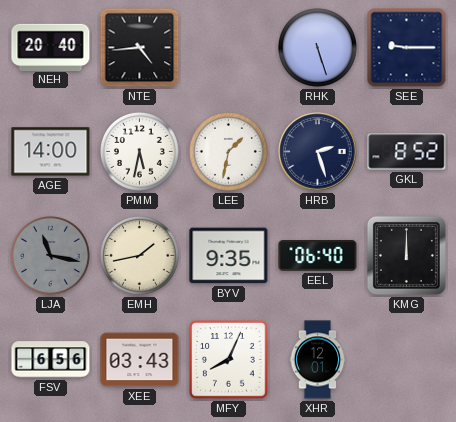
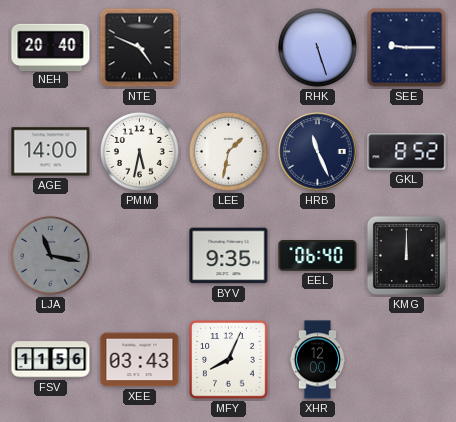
NTE: 4:44 -> 4:49 (140, 48)
HRB: 2:27 -> 11:26 (318, 152)
EMH: 1:43 -> none (139, 255)
FSV: 6:56 -> 11:56 (51, 360)
XHR: 12:01 -> 12:00 (318, 360)
